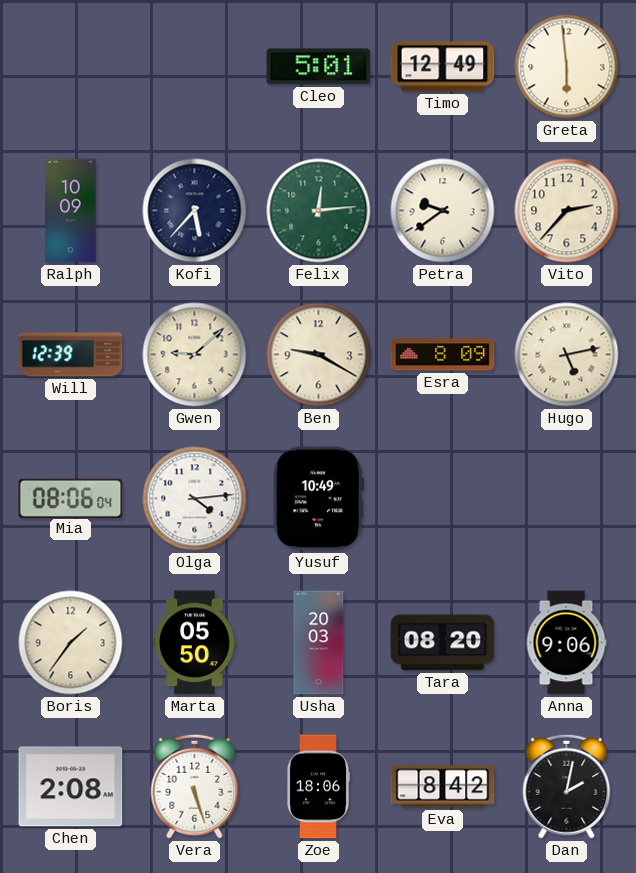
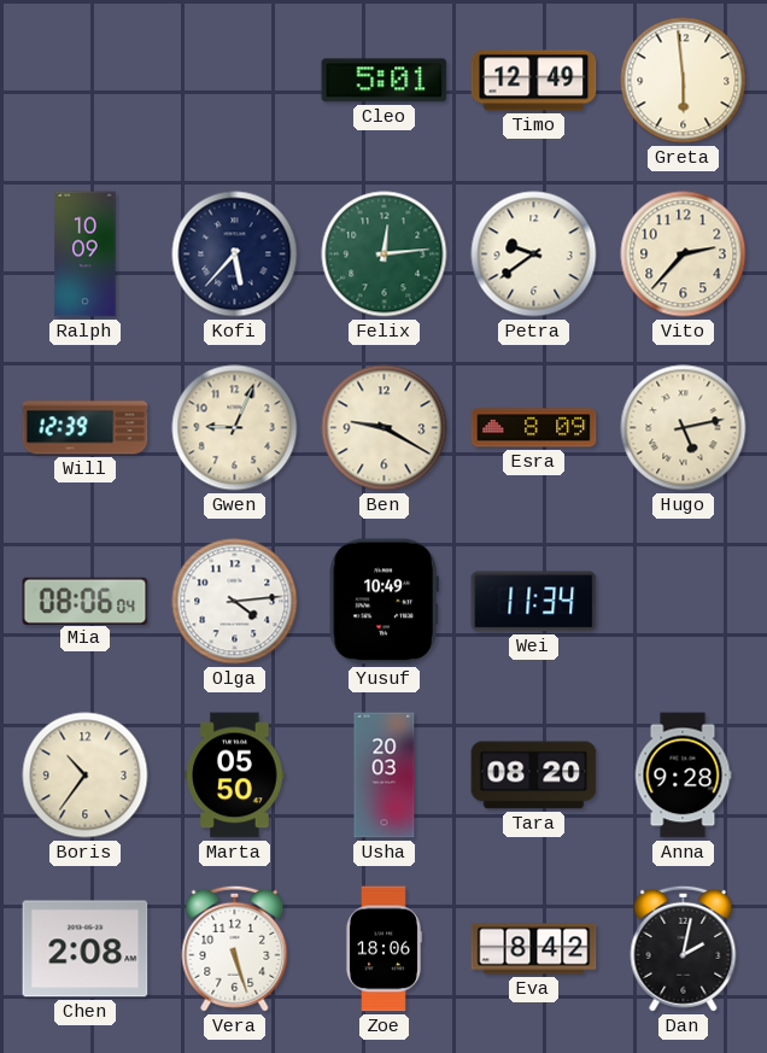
Gwen: 9:08 -> 9:04 (235, 428)
Wei: none -> 11:34 (534, 602)
Boris: 1:36 -> 10:36 (86, 776)
Anna: 9:06 -> 9:28 (683, 776)
